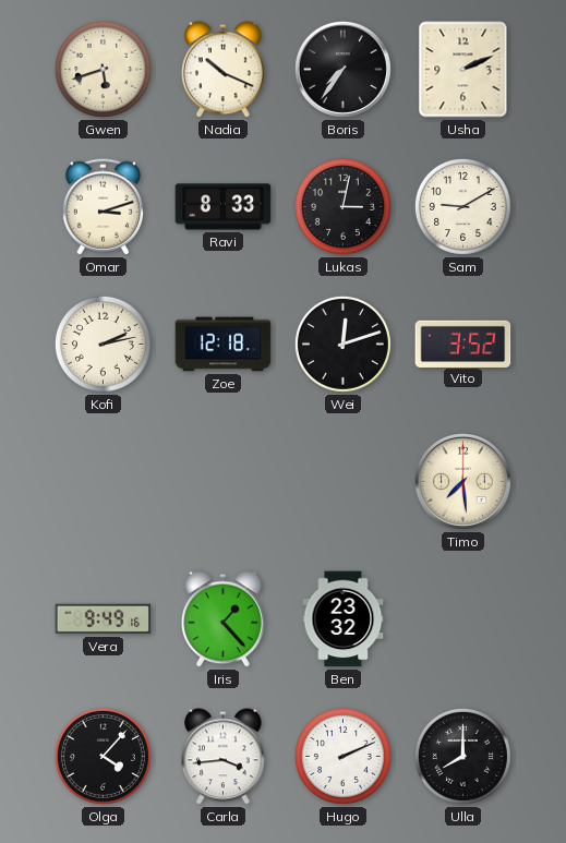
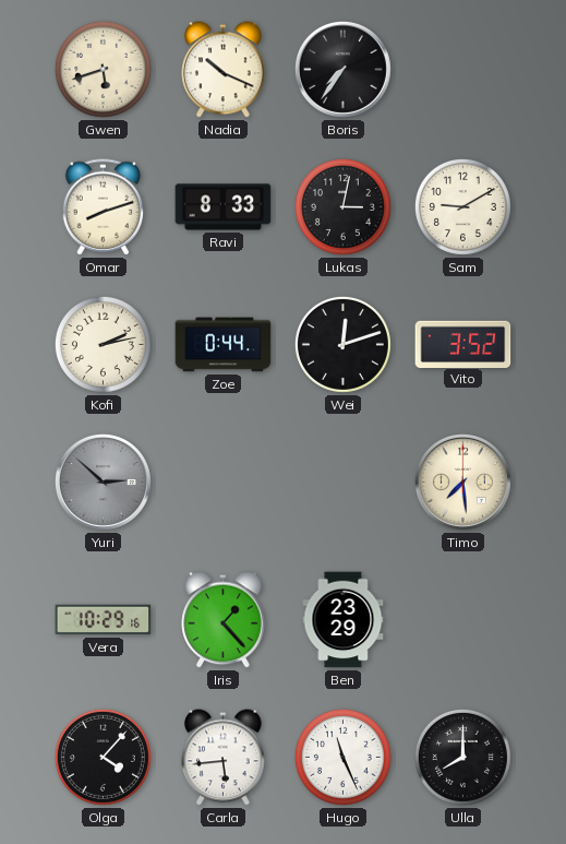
Usha: 2:11 -> none (463, 70)
Omar: 3:12 -> 8:12 (104, 207)
Zoe: 12:18 -> 0:44 (224, 345)
Yuri: none -> 2:52 (103, 482)
Vera: 9:49 -> 10:29 (104, 620)
Ben: 23:32 -> 23:29 (344, 620)
Carla: 3:44 -> 5:44 (224, 758)
Hugo: 2:11 -> 11:26 (342, 757)
